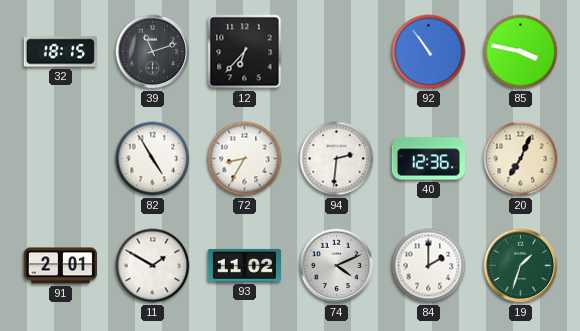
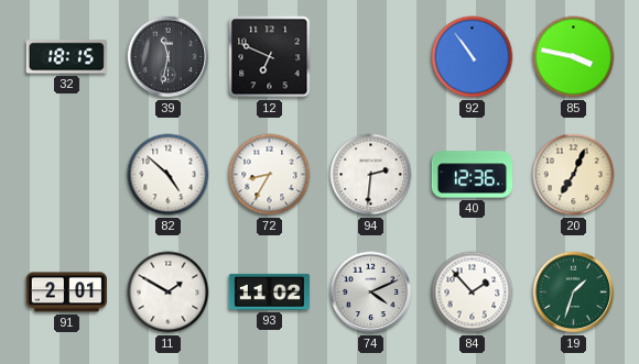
39: 11:12 -> 11:32 (169, 57)
12: 6:37 -> 6:49 (270, 57)
82: 4:55 -> 4:52 (169, 175)
84: 2:00 -> 1:53 (473, 293)
